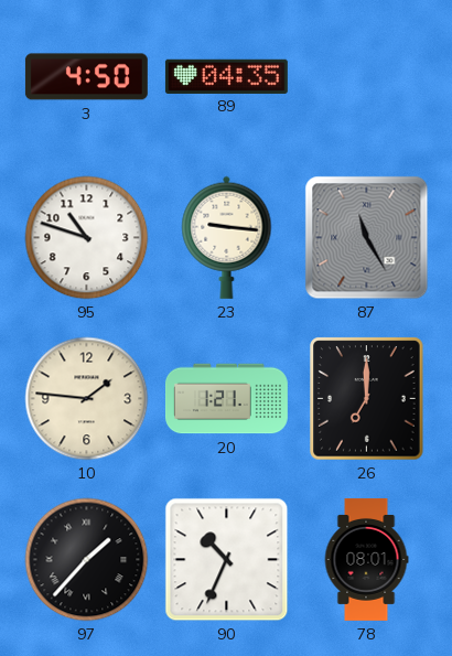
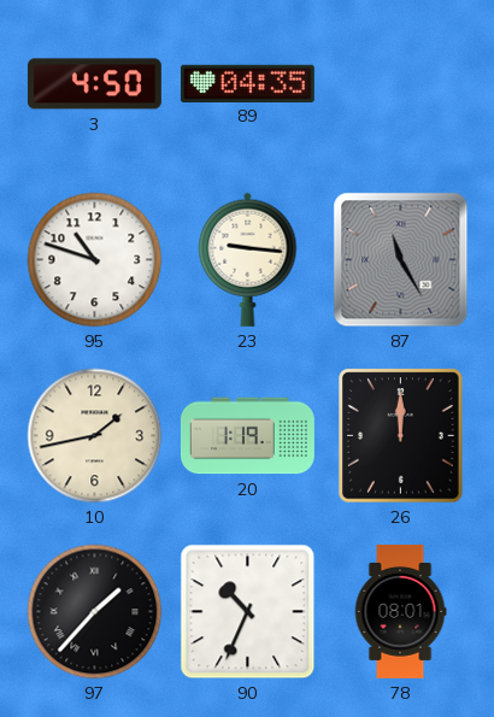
10: 1:46 -> 1:43 (95, 436)
20: 1:21 -> 1:19 (248, 436)
26: 7:00 -> 12:00 (401, 436)
